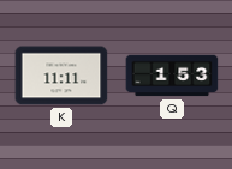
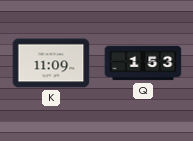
K: 11:11 -> 11:09 (51, 63)
